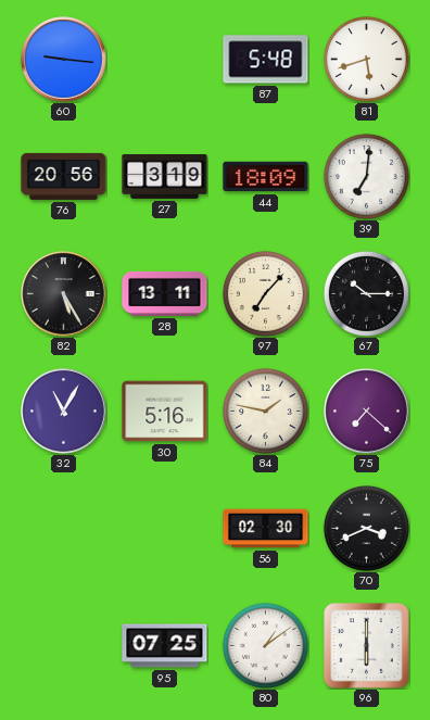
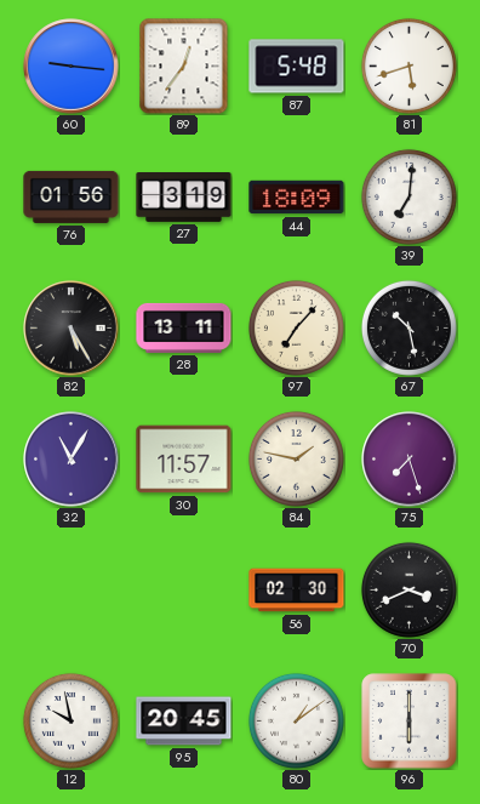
89: none -> 12:36 (184, 67)
76: 20:56 -> 01:56 (72, 196)
67: 10:15 -> 10:28 (408, 327)
30: 5:16 -> 11:57 (184, 460)
75: 7:22 -> 7:27 (410, 460)
12: none -> 9:58 (70, 720)
95: 07:25 -> 20:45 (184, 722)
